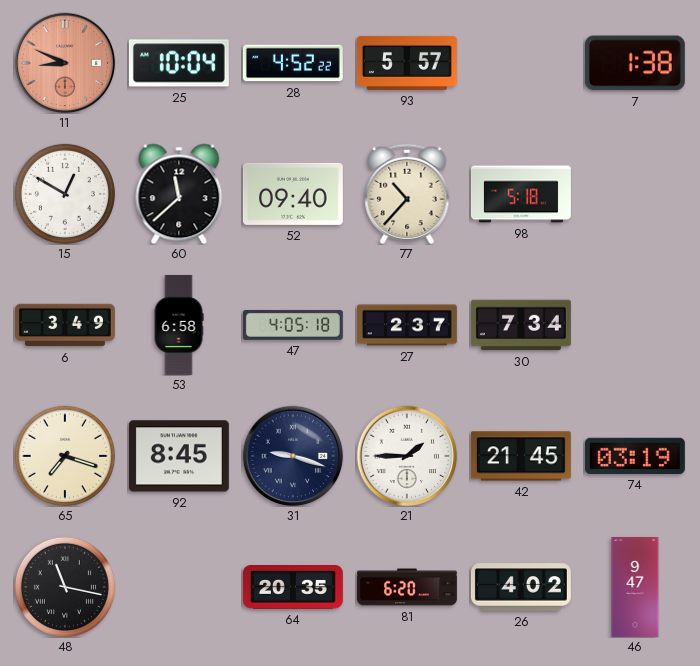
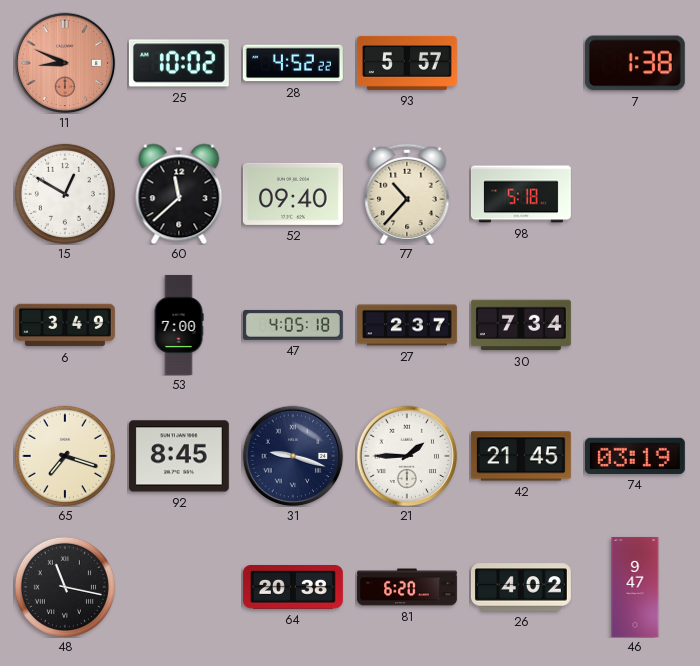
25: 10:04 -> 10:02 (179, 63)
53: 6:58 -> 7:00 (179, 325)
64: 20:35 -> 20:38 (293, 588)
